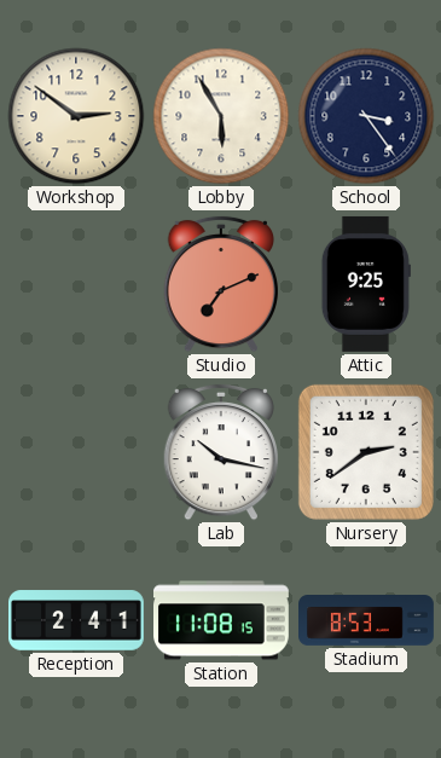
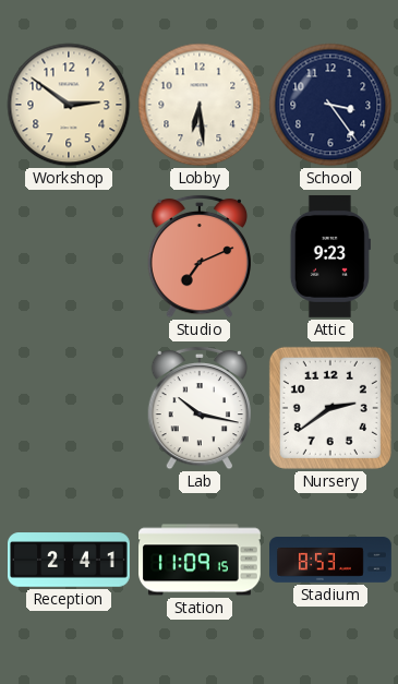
Lobby: 5:55 -> 6:29 (200, 105)
Attic: 9:25 -> 9:23 (330, 256)
Station: 11:08 -> 11:09 (201, 560)
